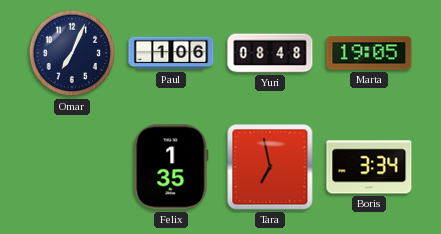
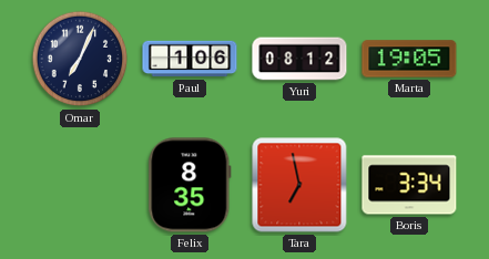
Yuri: 08:48 -> 08:12 (299, 59)
Felix: 1:35 -> 8:35 (190, 185)
